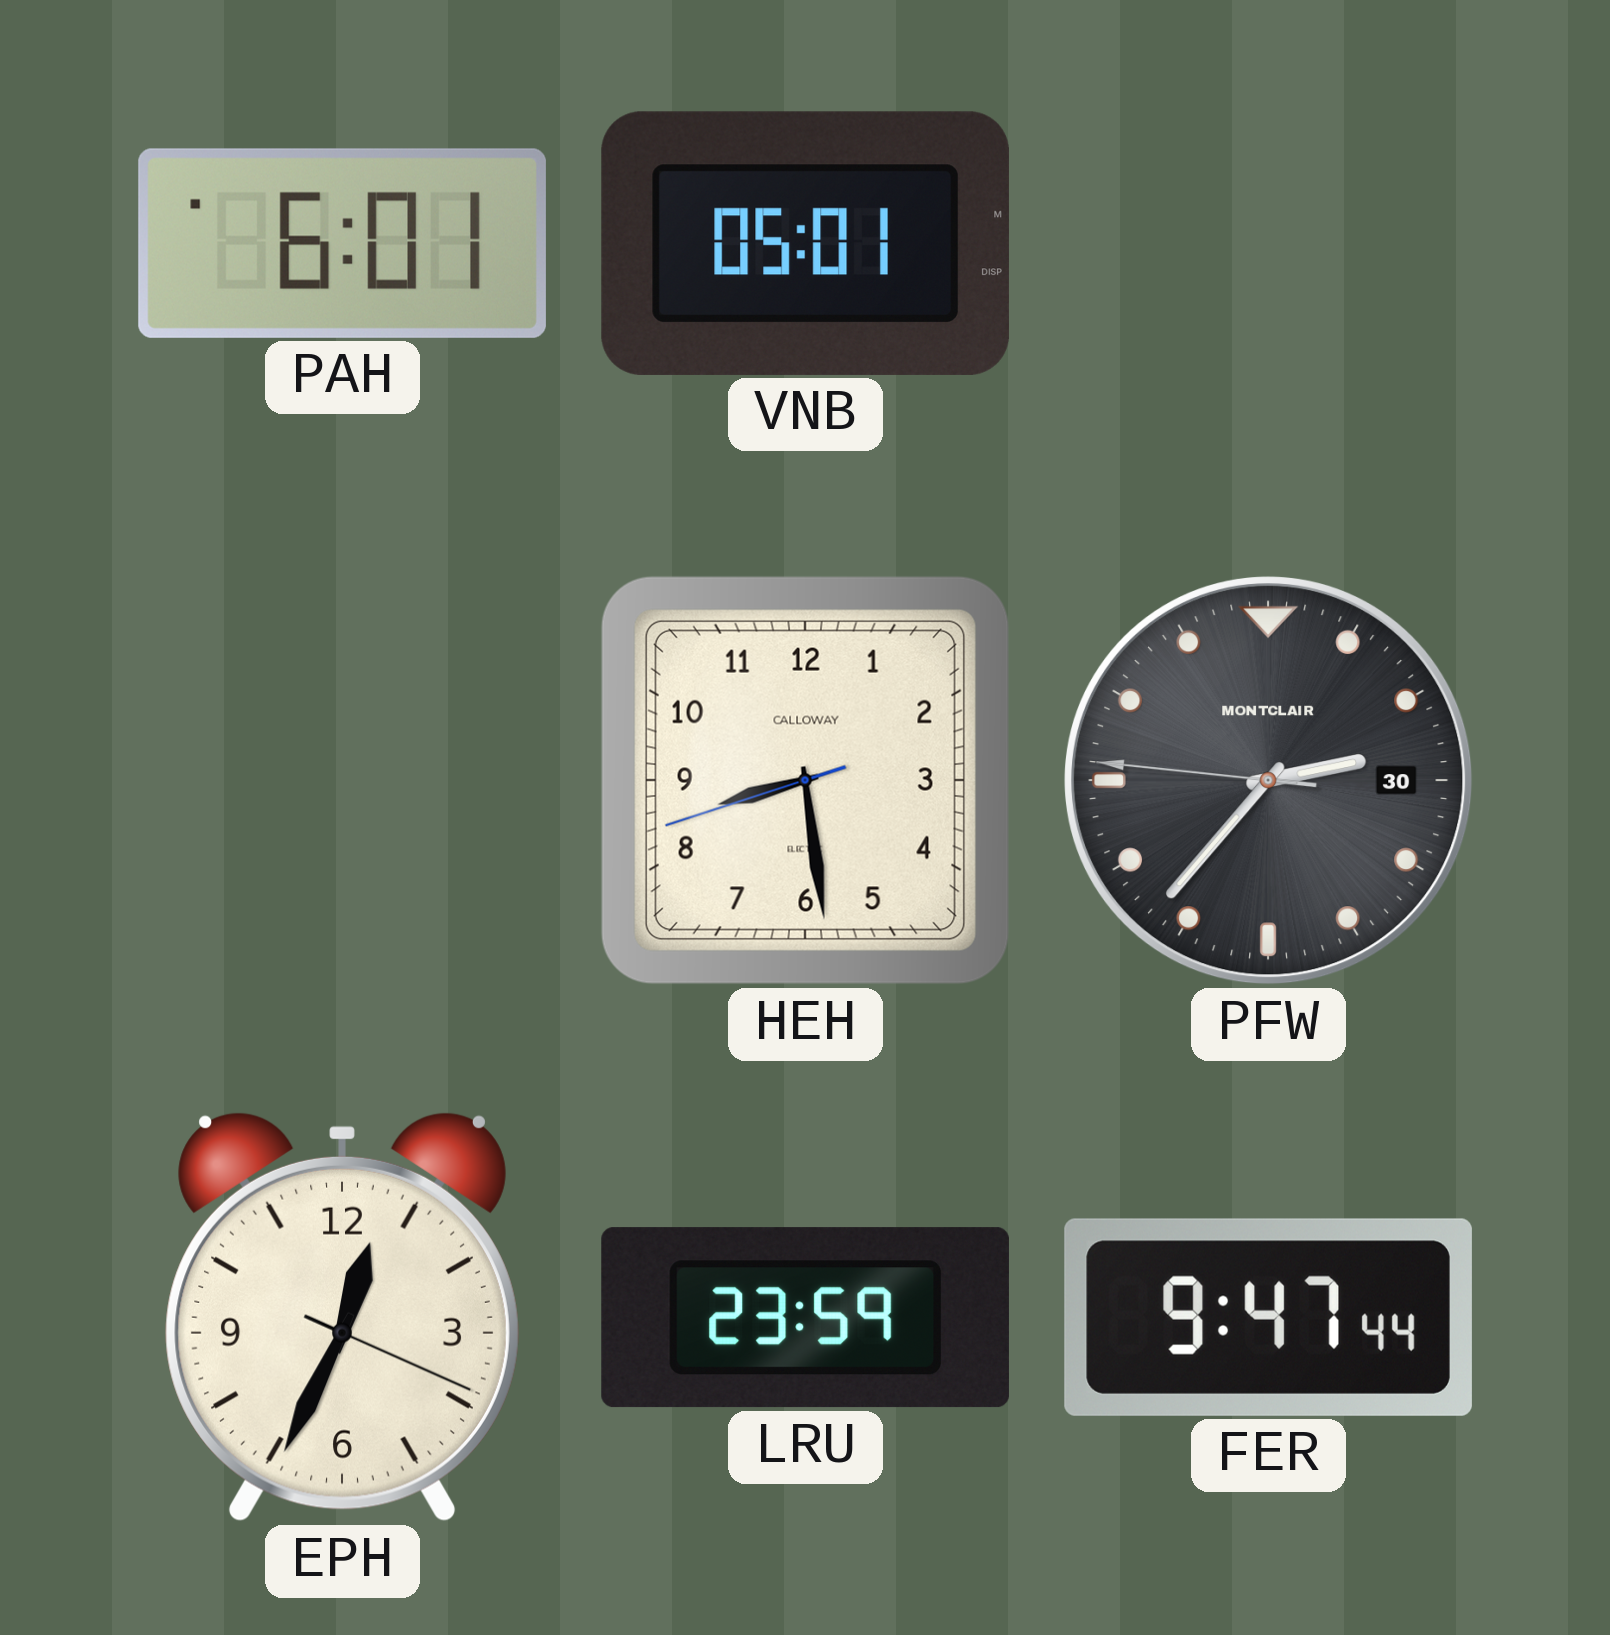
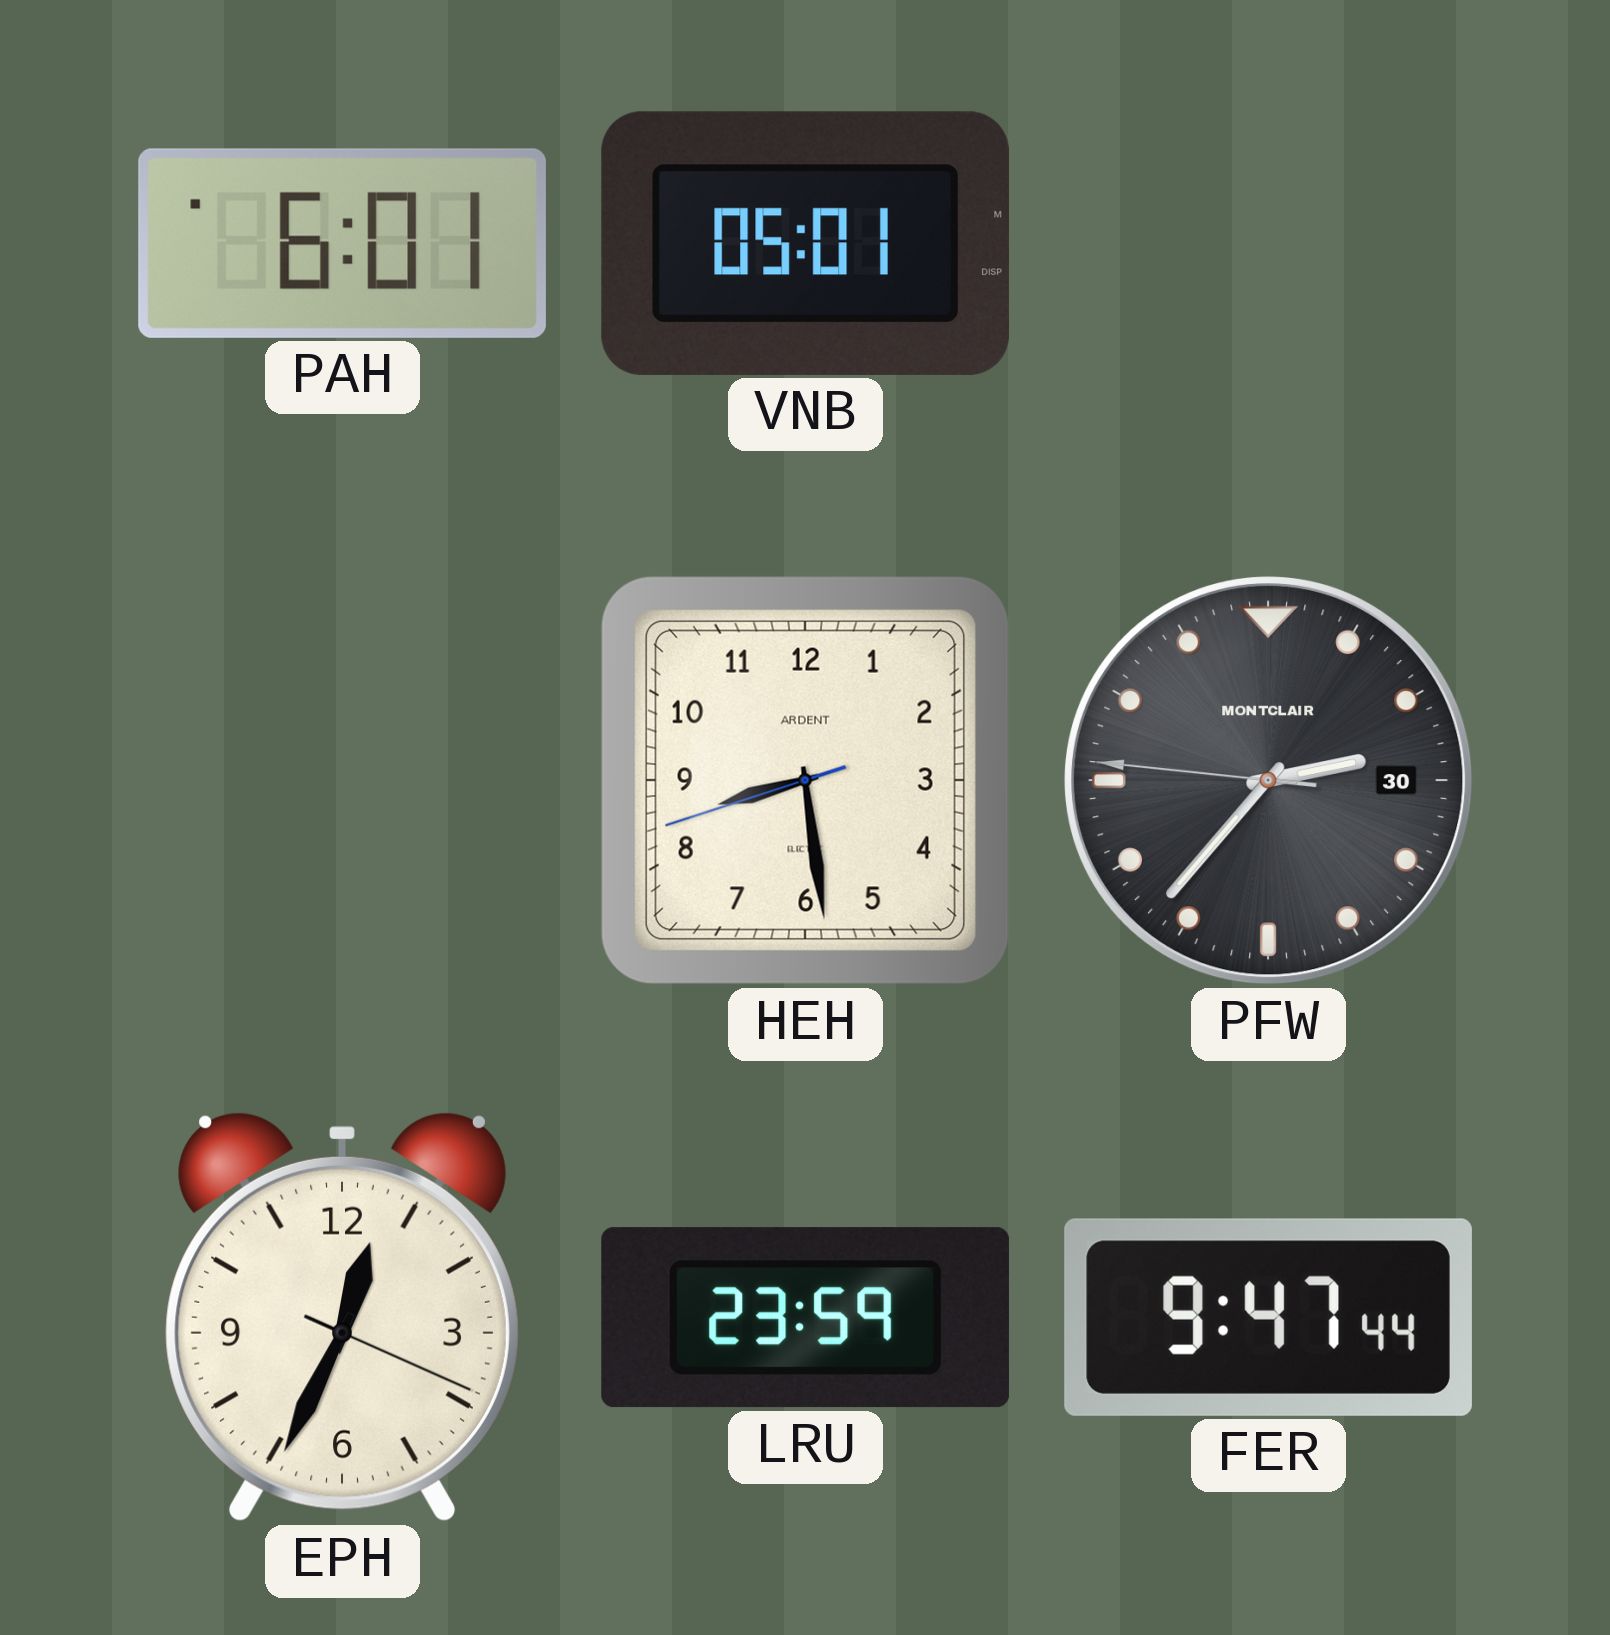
HEH brand: CALLOWAY -> ARDENT (805, 780)
